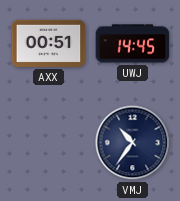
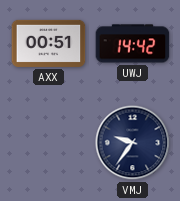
UWJ: 14:45 -> 14:42 (133, 44)
VMJ: 10:36 -> 9:36 (133, 143)
